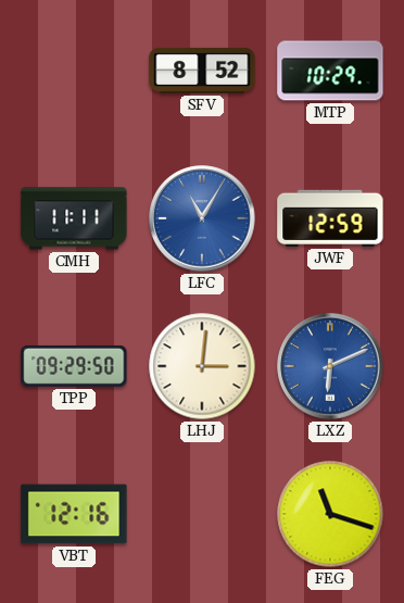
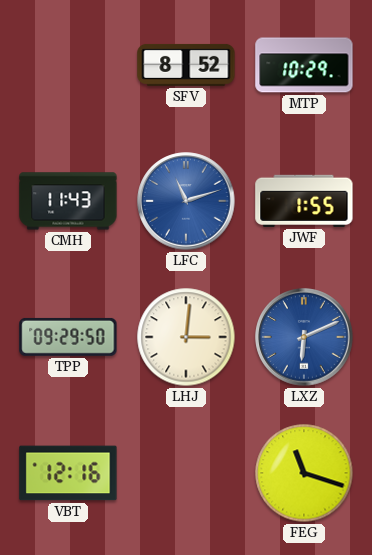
CMH: 11:11 -> 11:43 (68, 201)
LFC: 11:05 -> 11:12 (186, 201)
JWF: 12:59 -> 1:55 (304, 201)
